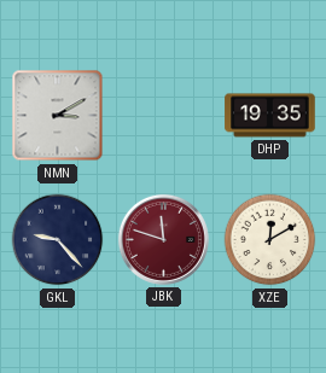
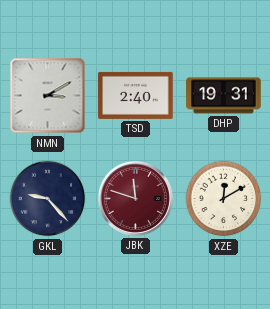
TSD: none -> 2:40 (136, 95)
DHP: 19:35 -> 19:31 (224, 96)
